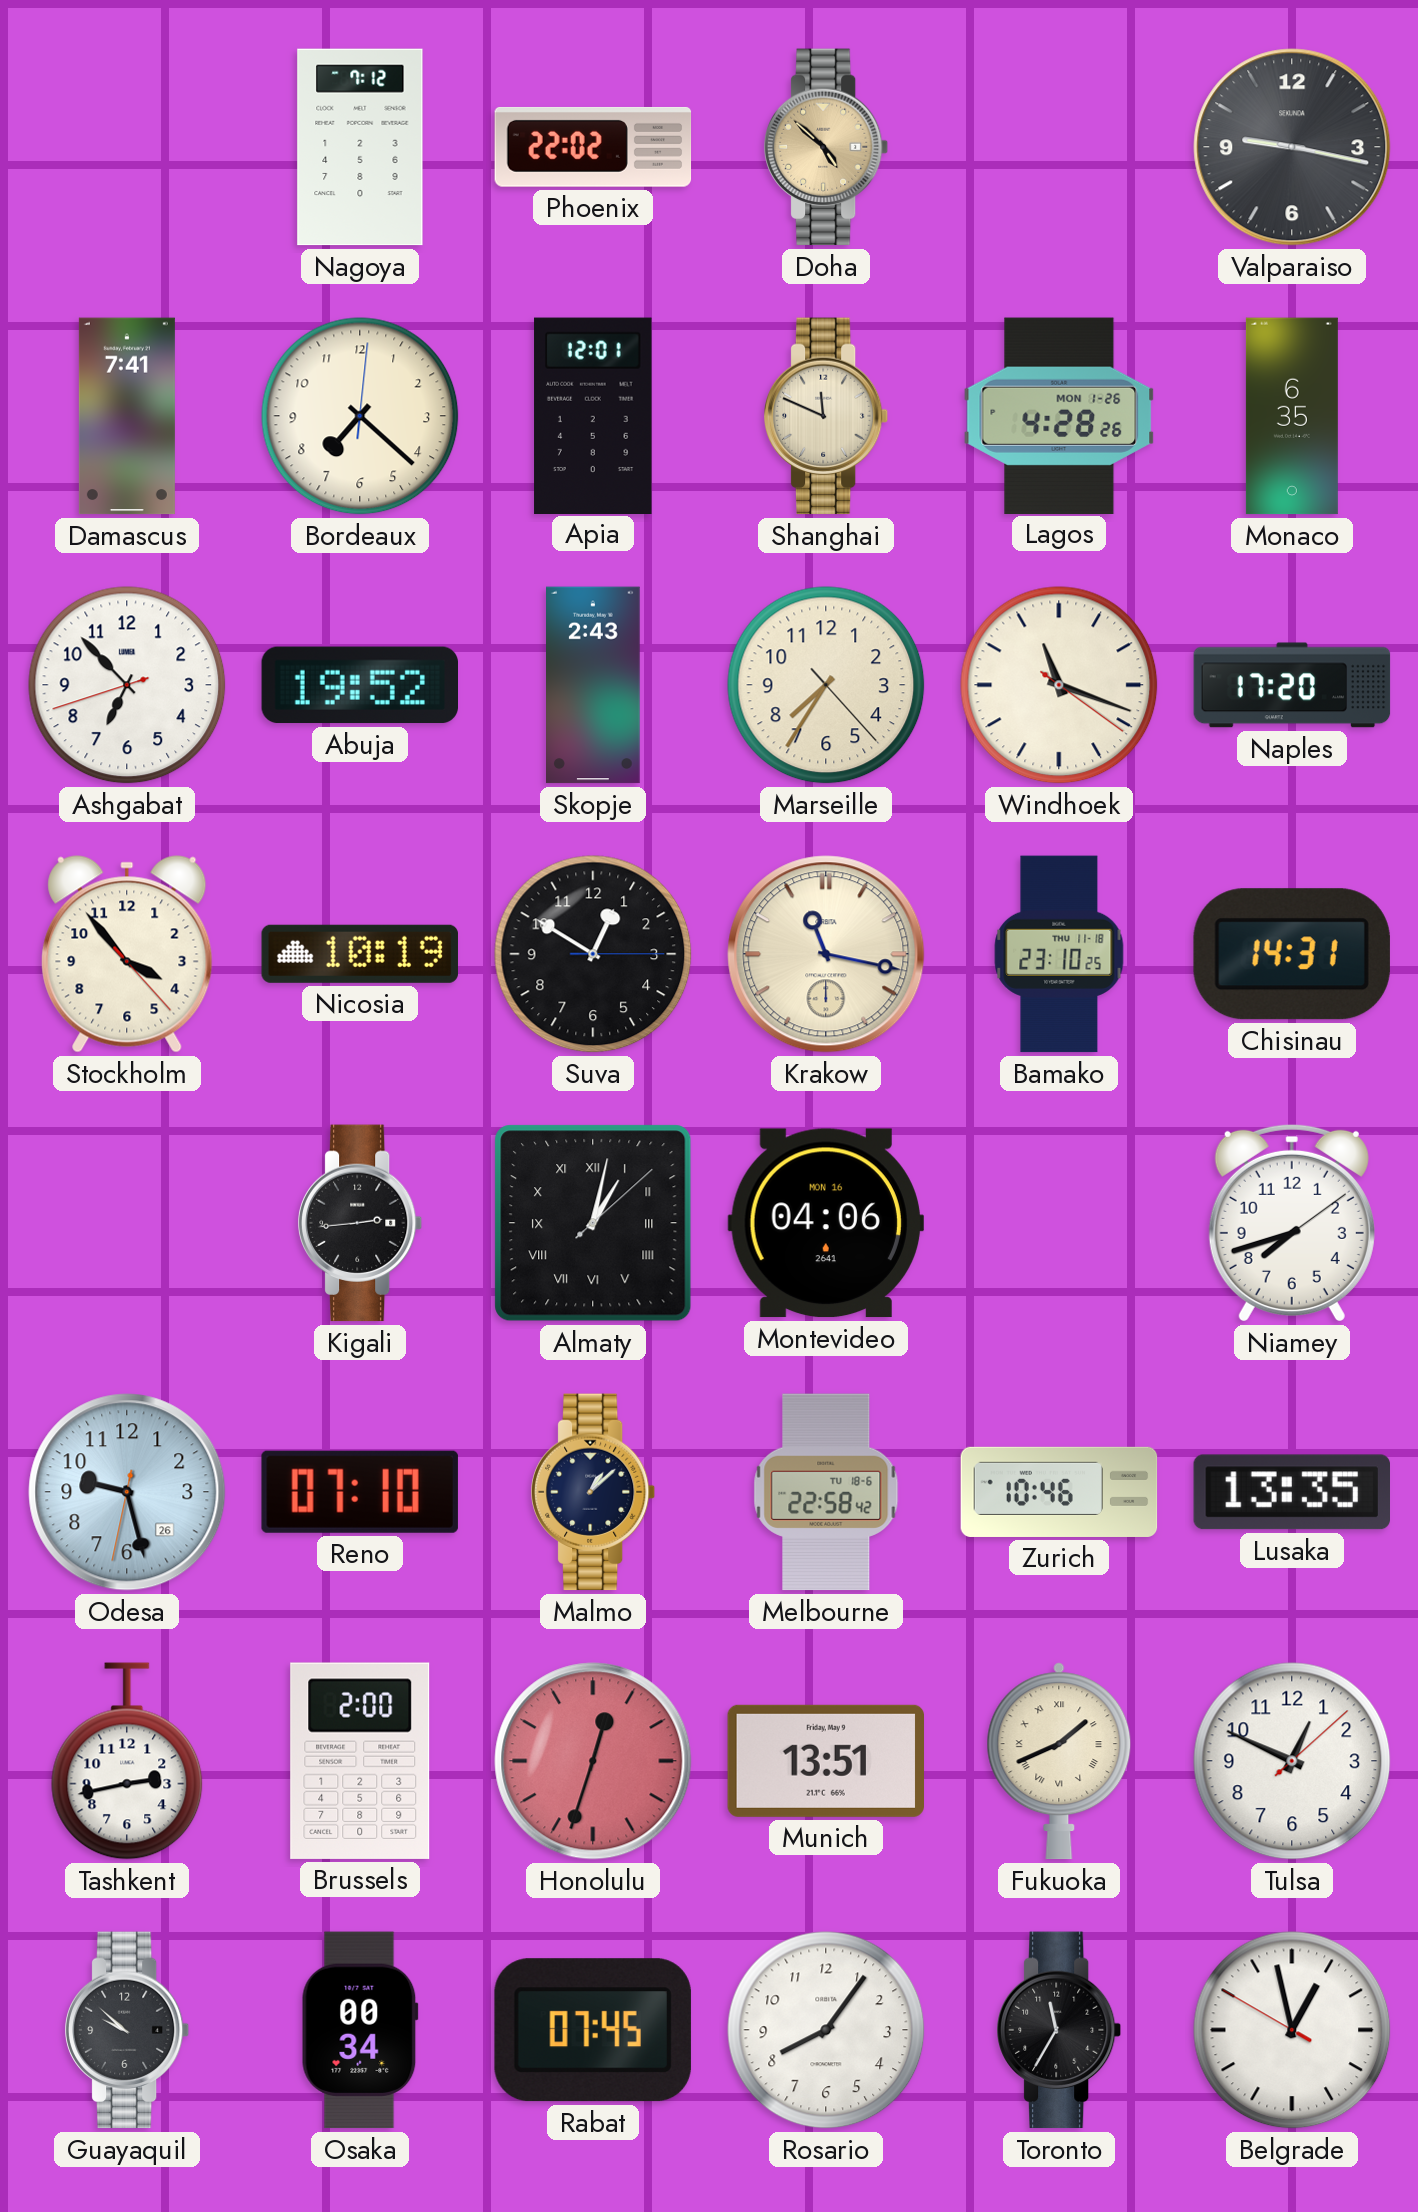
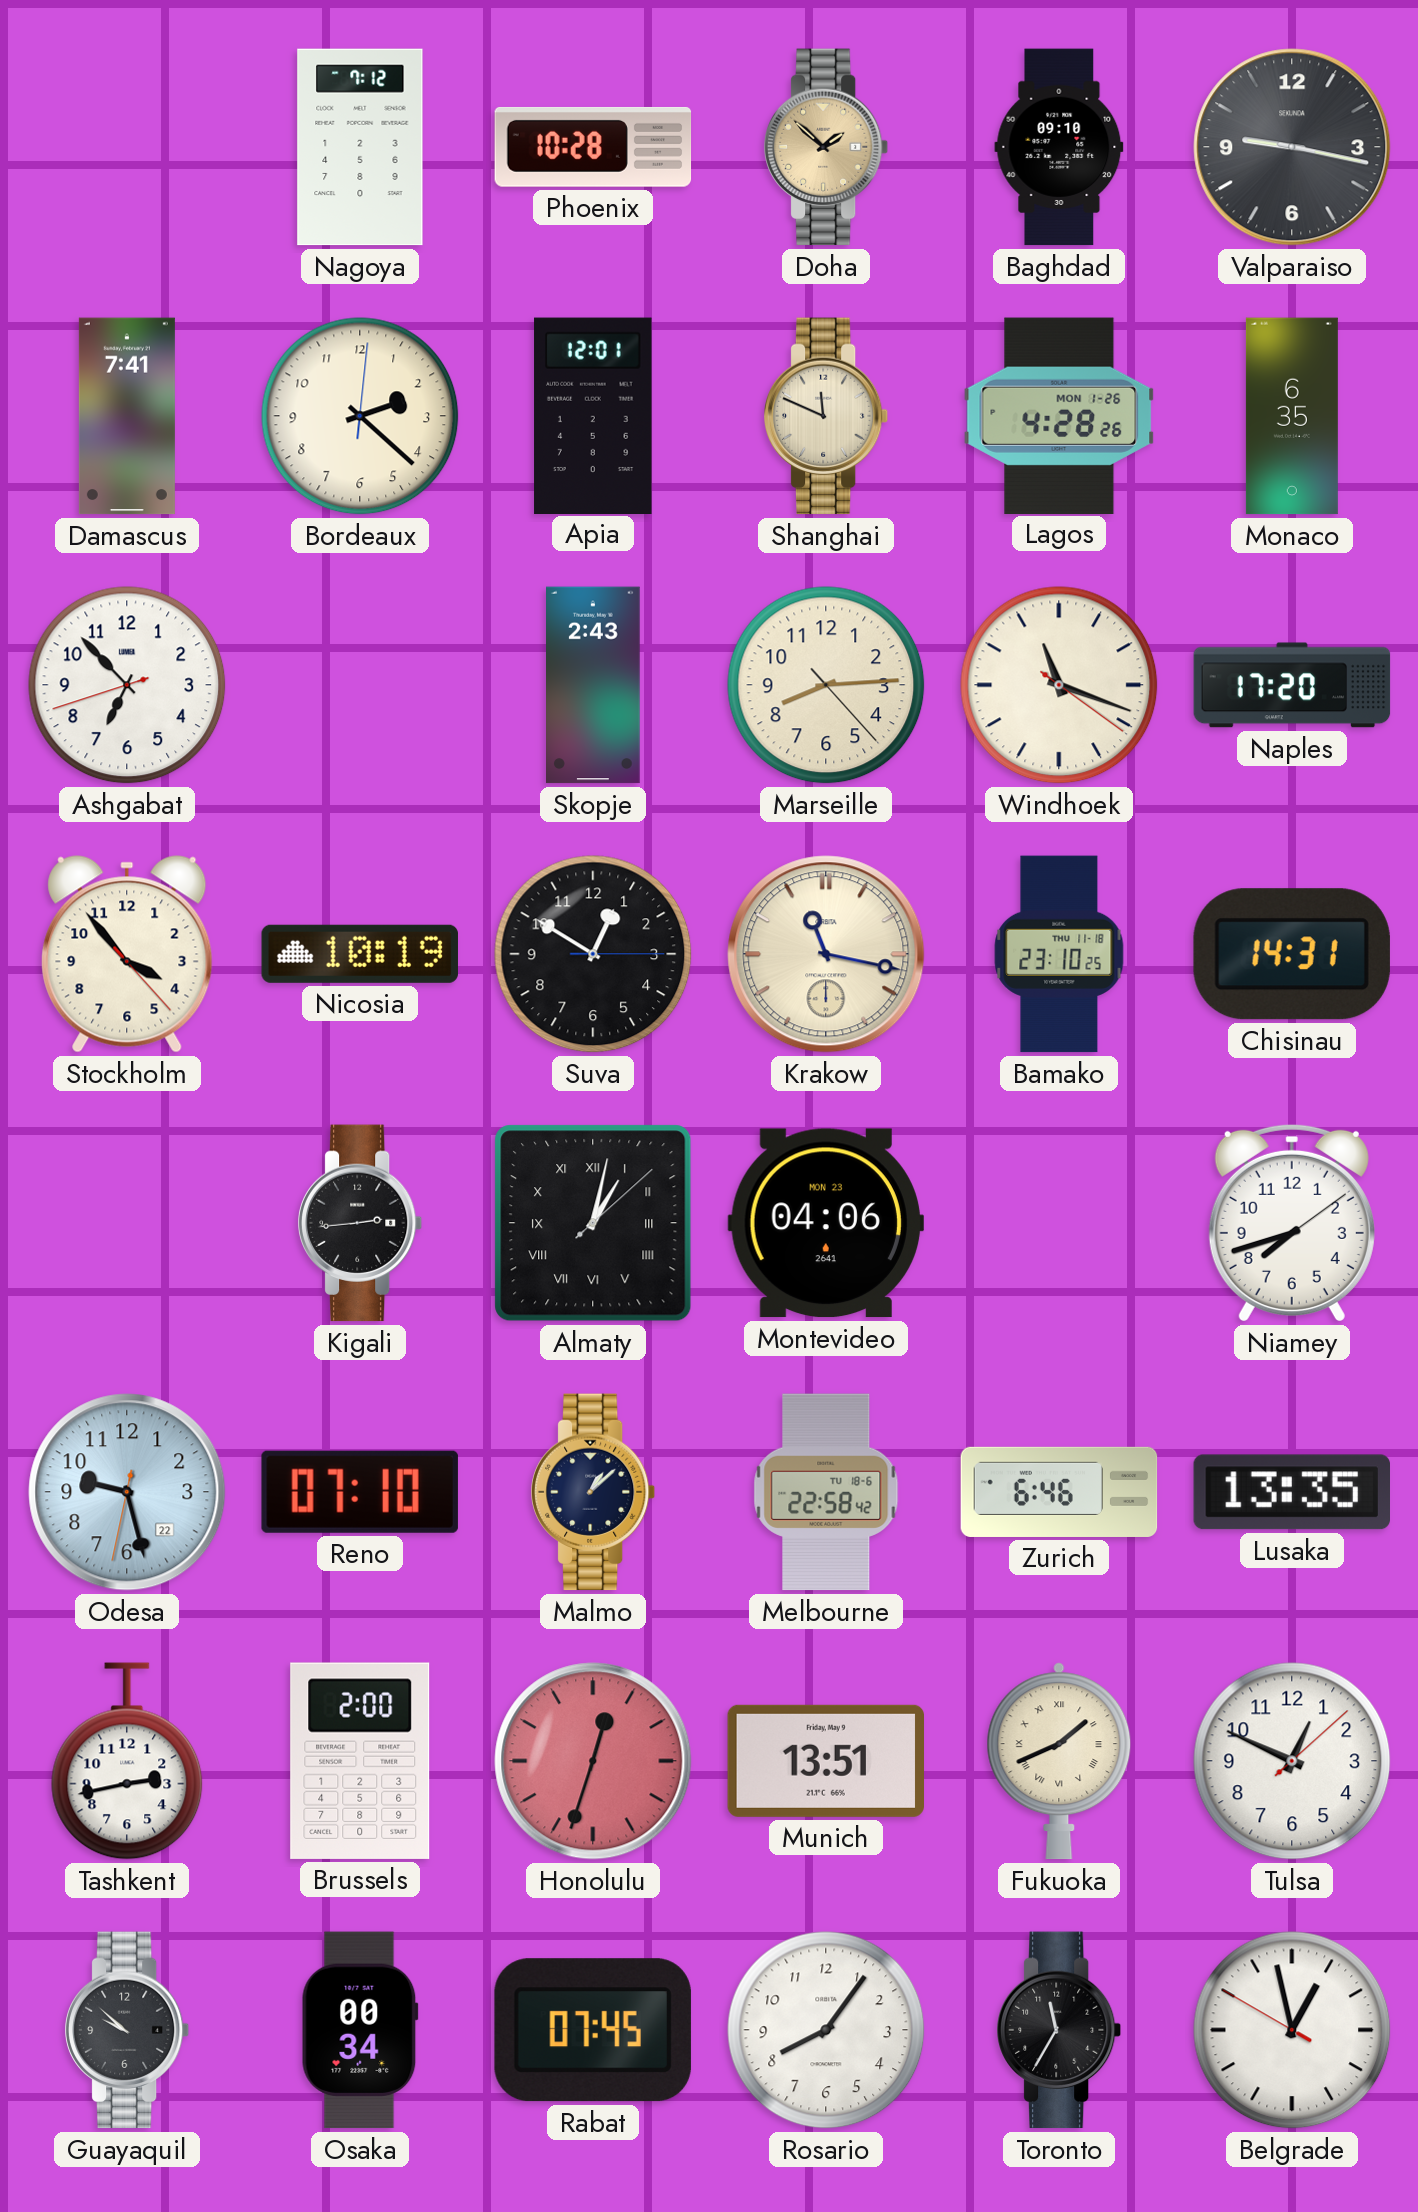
Phoenix: 22:02 -> 10:28 (593, 147)
Doha: 4:52 -> 1:52 (826, 147)
Baghdad: none -> 09:10 (1059, 147)
Bordeaux: 7:22 -> 2:22 (360, 416)
Abuja: 19:52 -> none (360, 685)
Marseille: 7:35 -> 8:14 (826, 685)
Montevideo date: MON 16 -> MON 23 (826, 1223)
Odesa date: 26 -> 22 (127, 1492)
Zurich: 10:46 -> 6:46 (1059, 1492)
